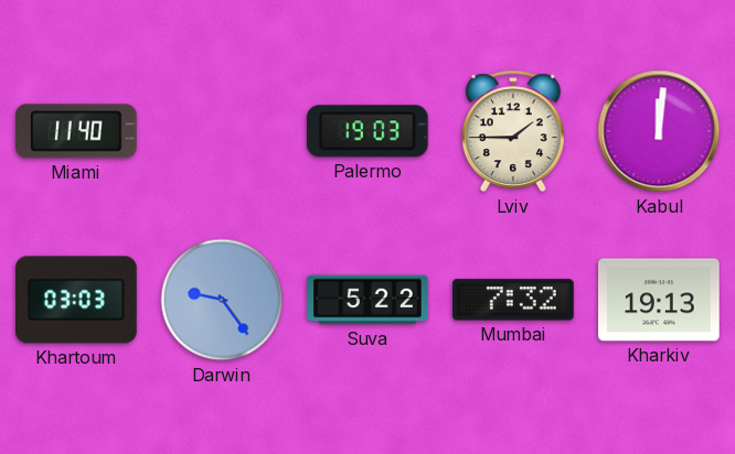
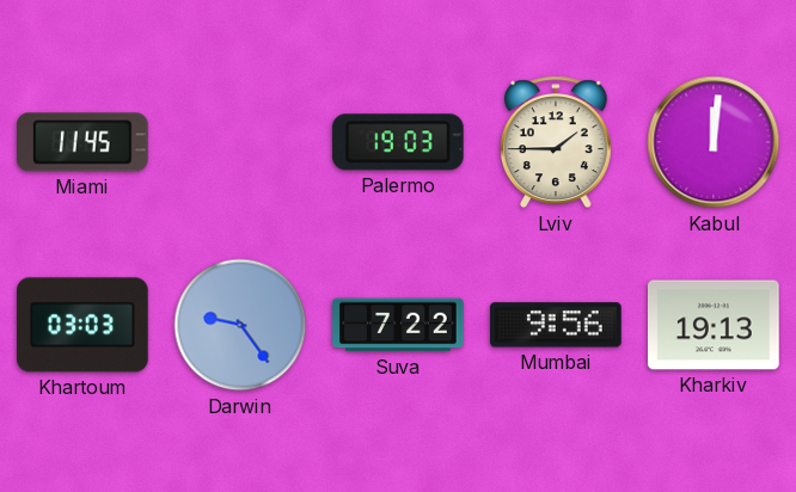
Miami: 11:40 -> 11:45 (82, 142)
Suva: 5:22 -> 7:22 (398, 325)
Mumbai: 7:32 -> 9:56 (557, 325)
